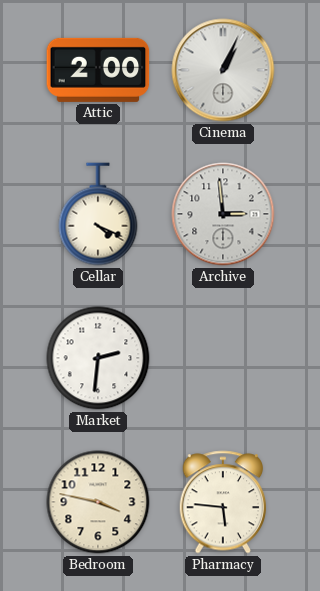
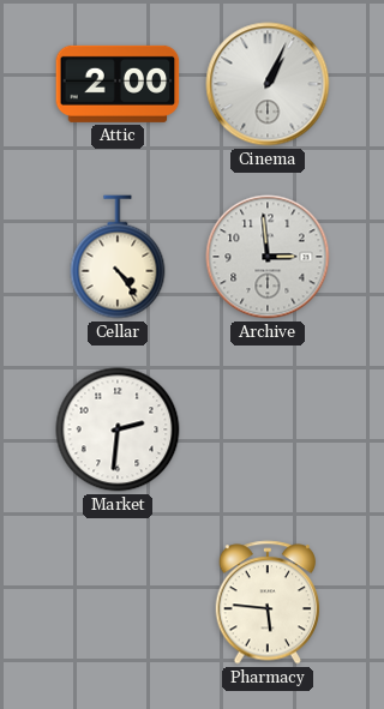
Cellar: 4:19 -> 4:24 (118, 257)
Bedroom: 3:47 -> none (98, 502)
